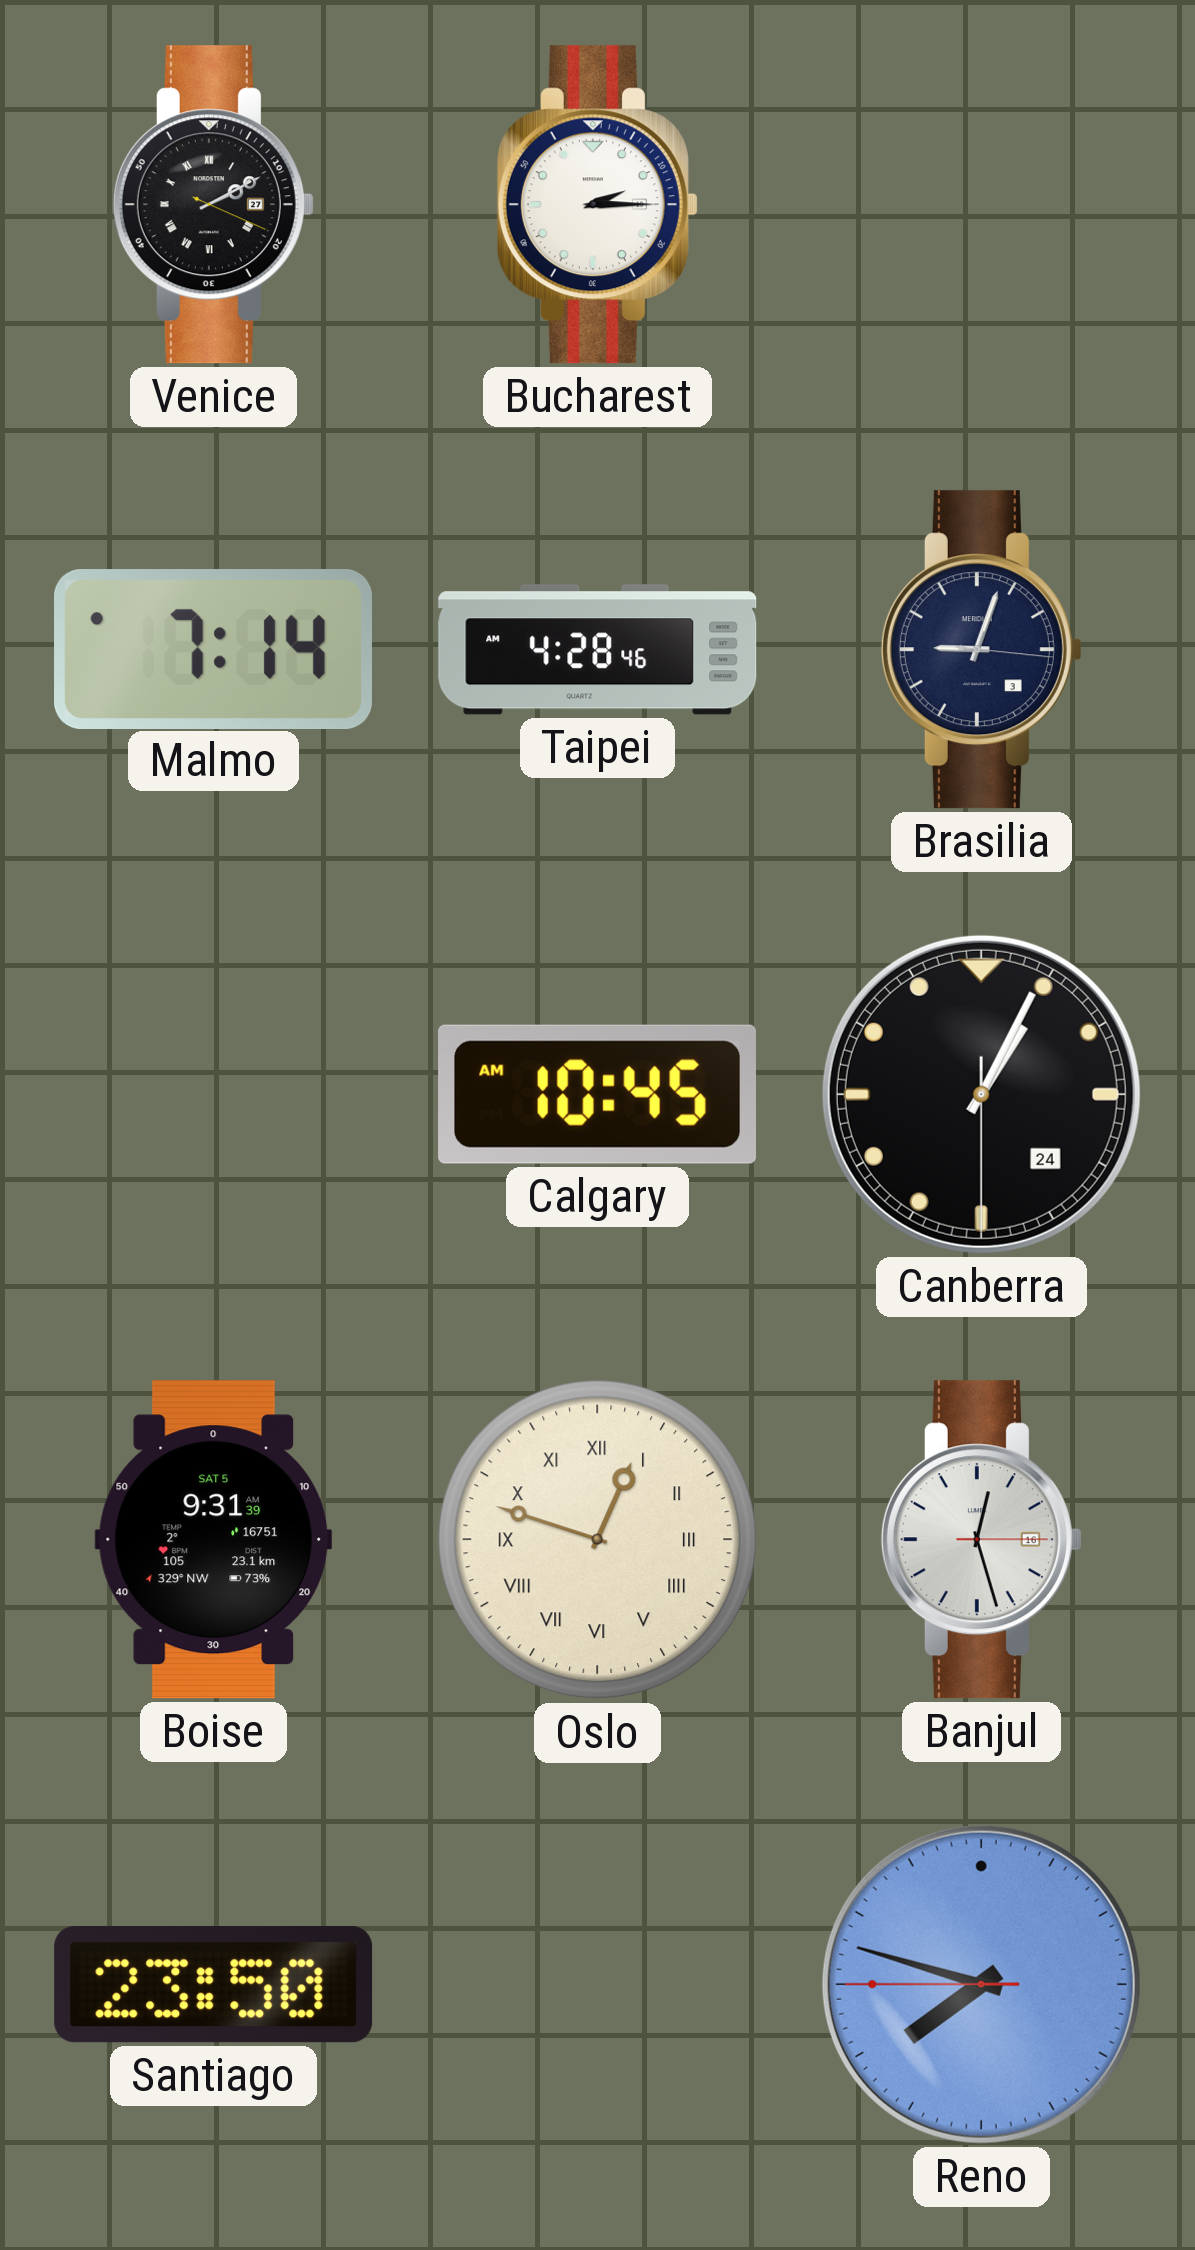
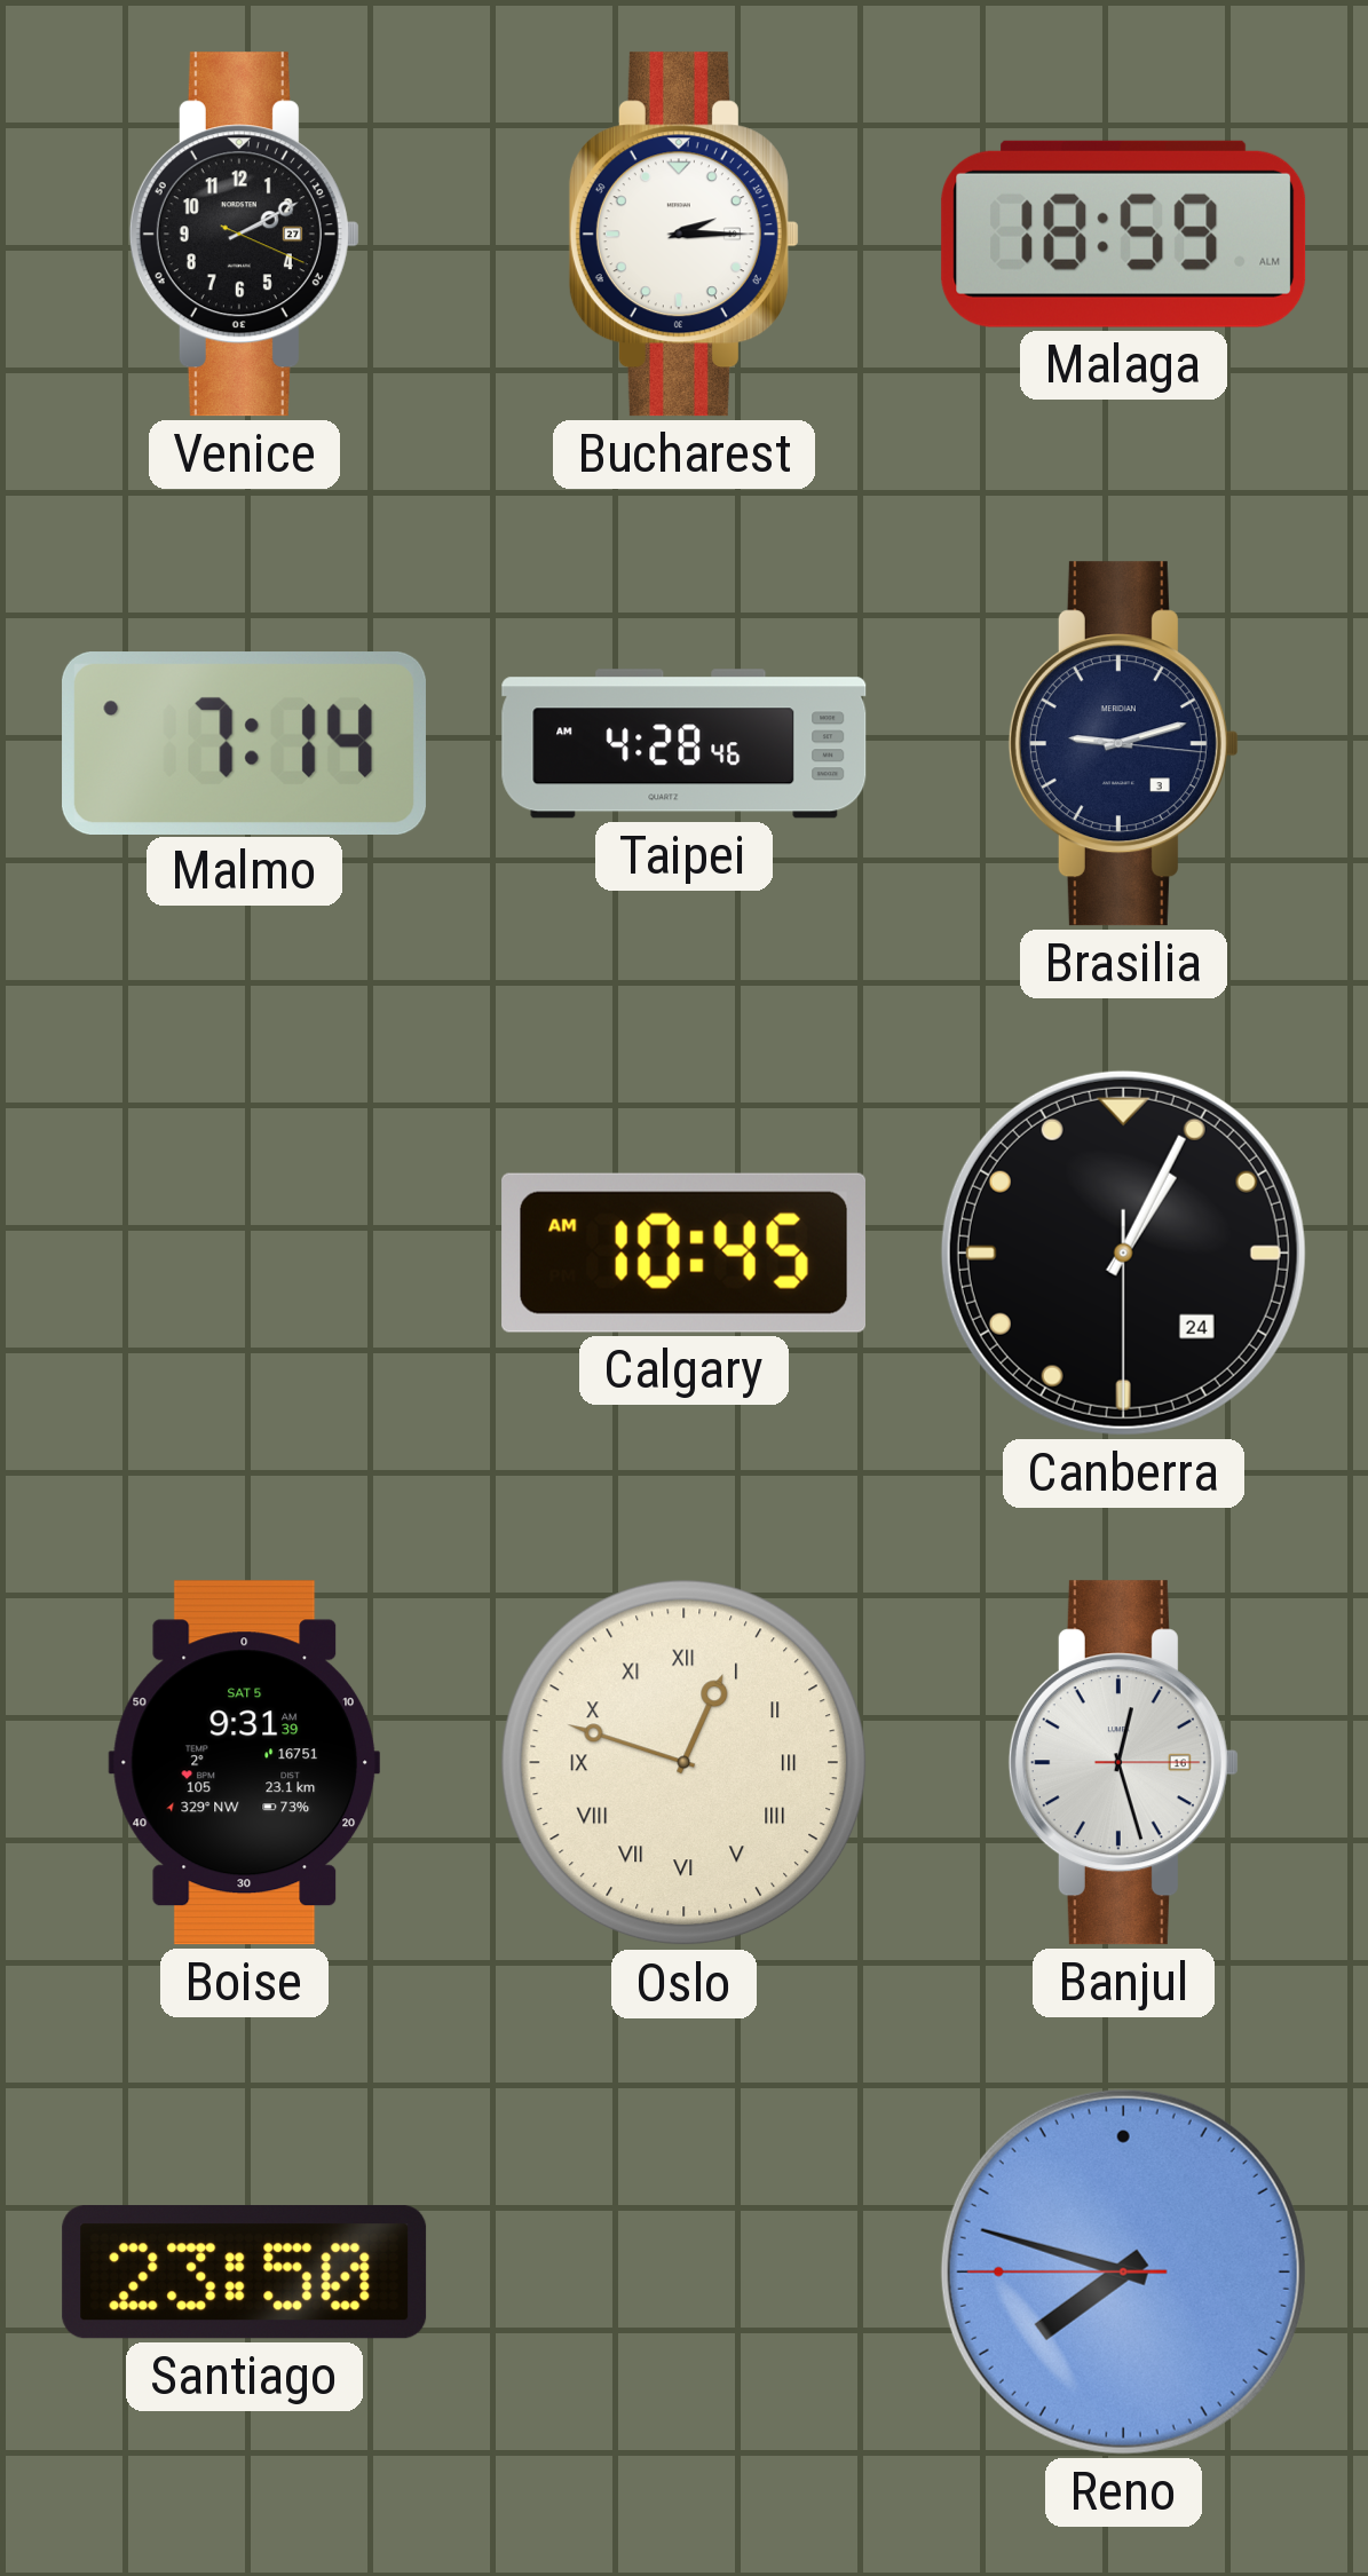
Venice numerals: Roman -> Arabic (244, 235)
Malaga: none -> 18:59 (1124, 234)
Brasilia: 9:03 -> 9:12 (1123, 744)
